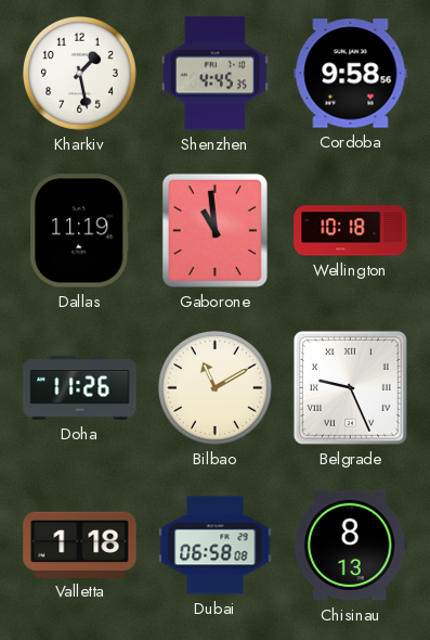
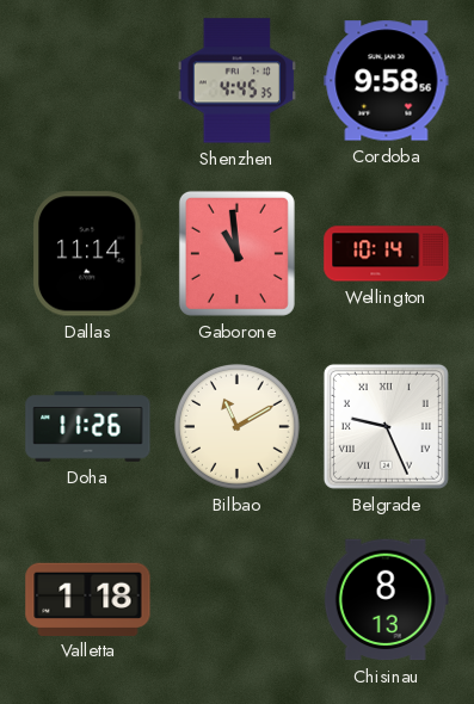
Kharkiv: 1:28 -> none (79, 73)
Dallas: 11:19 -> 11:14 (87, 254)
Wellington: 10:18 -> 10:14 (387, 254)
Dubai: 06:58 -> none (216, 546)
